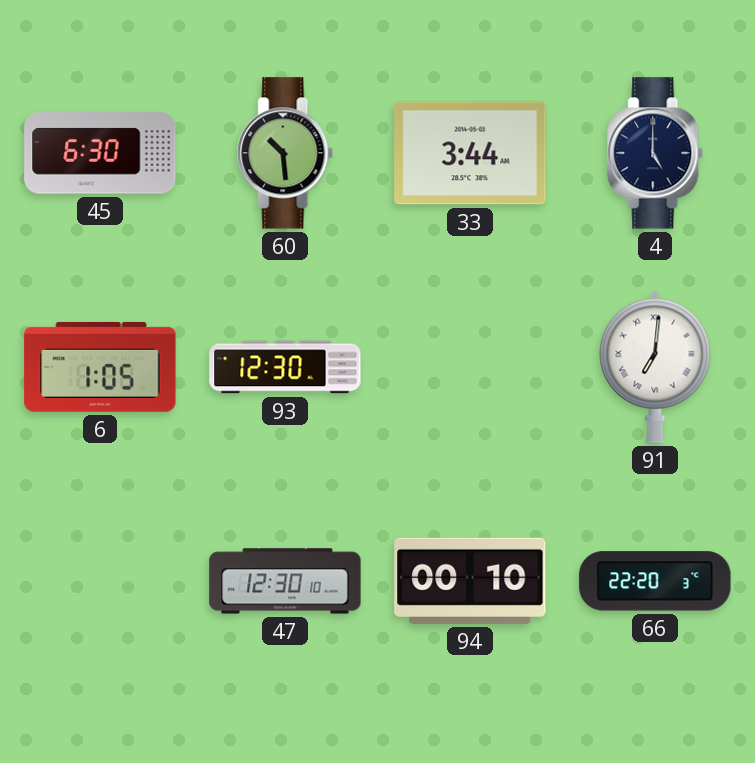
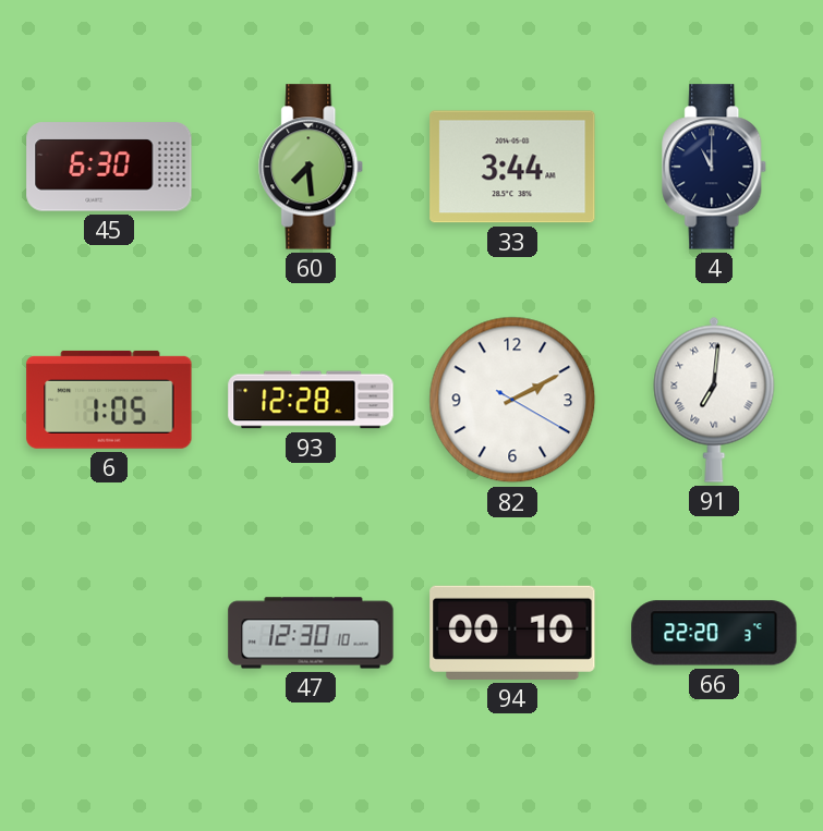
60: 10:29 -> 7:29 (312, 167)
4: 5:00 -> 11:00 (715, 167)
93: 12:30 -> 12:28 (311, 400)
82: none -> 2:10 (512, 400)
